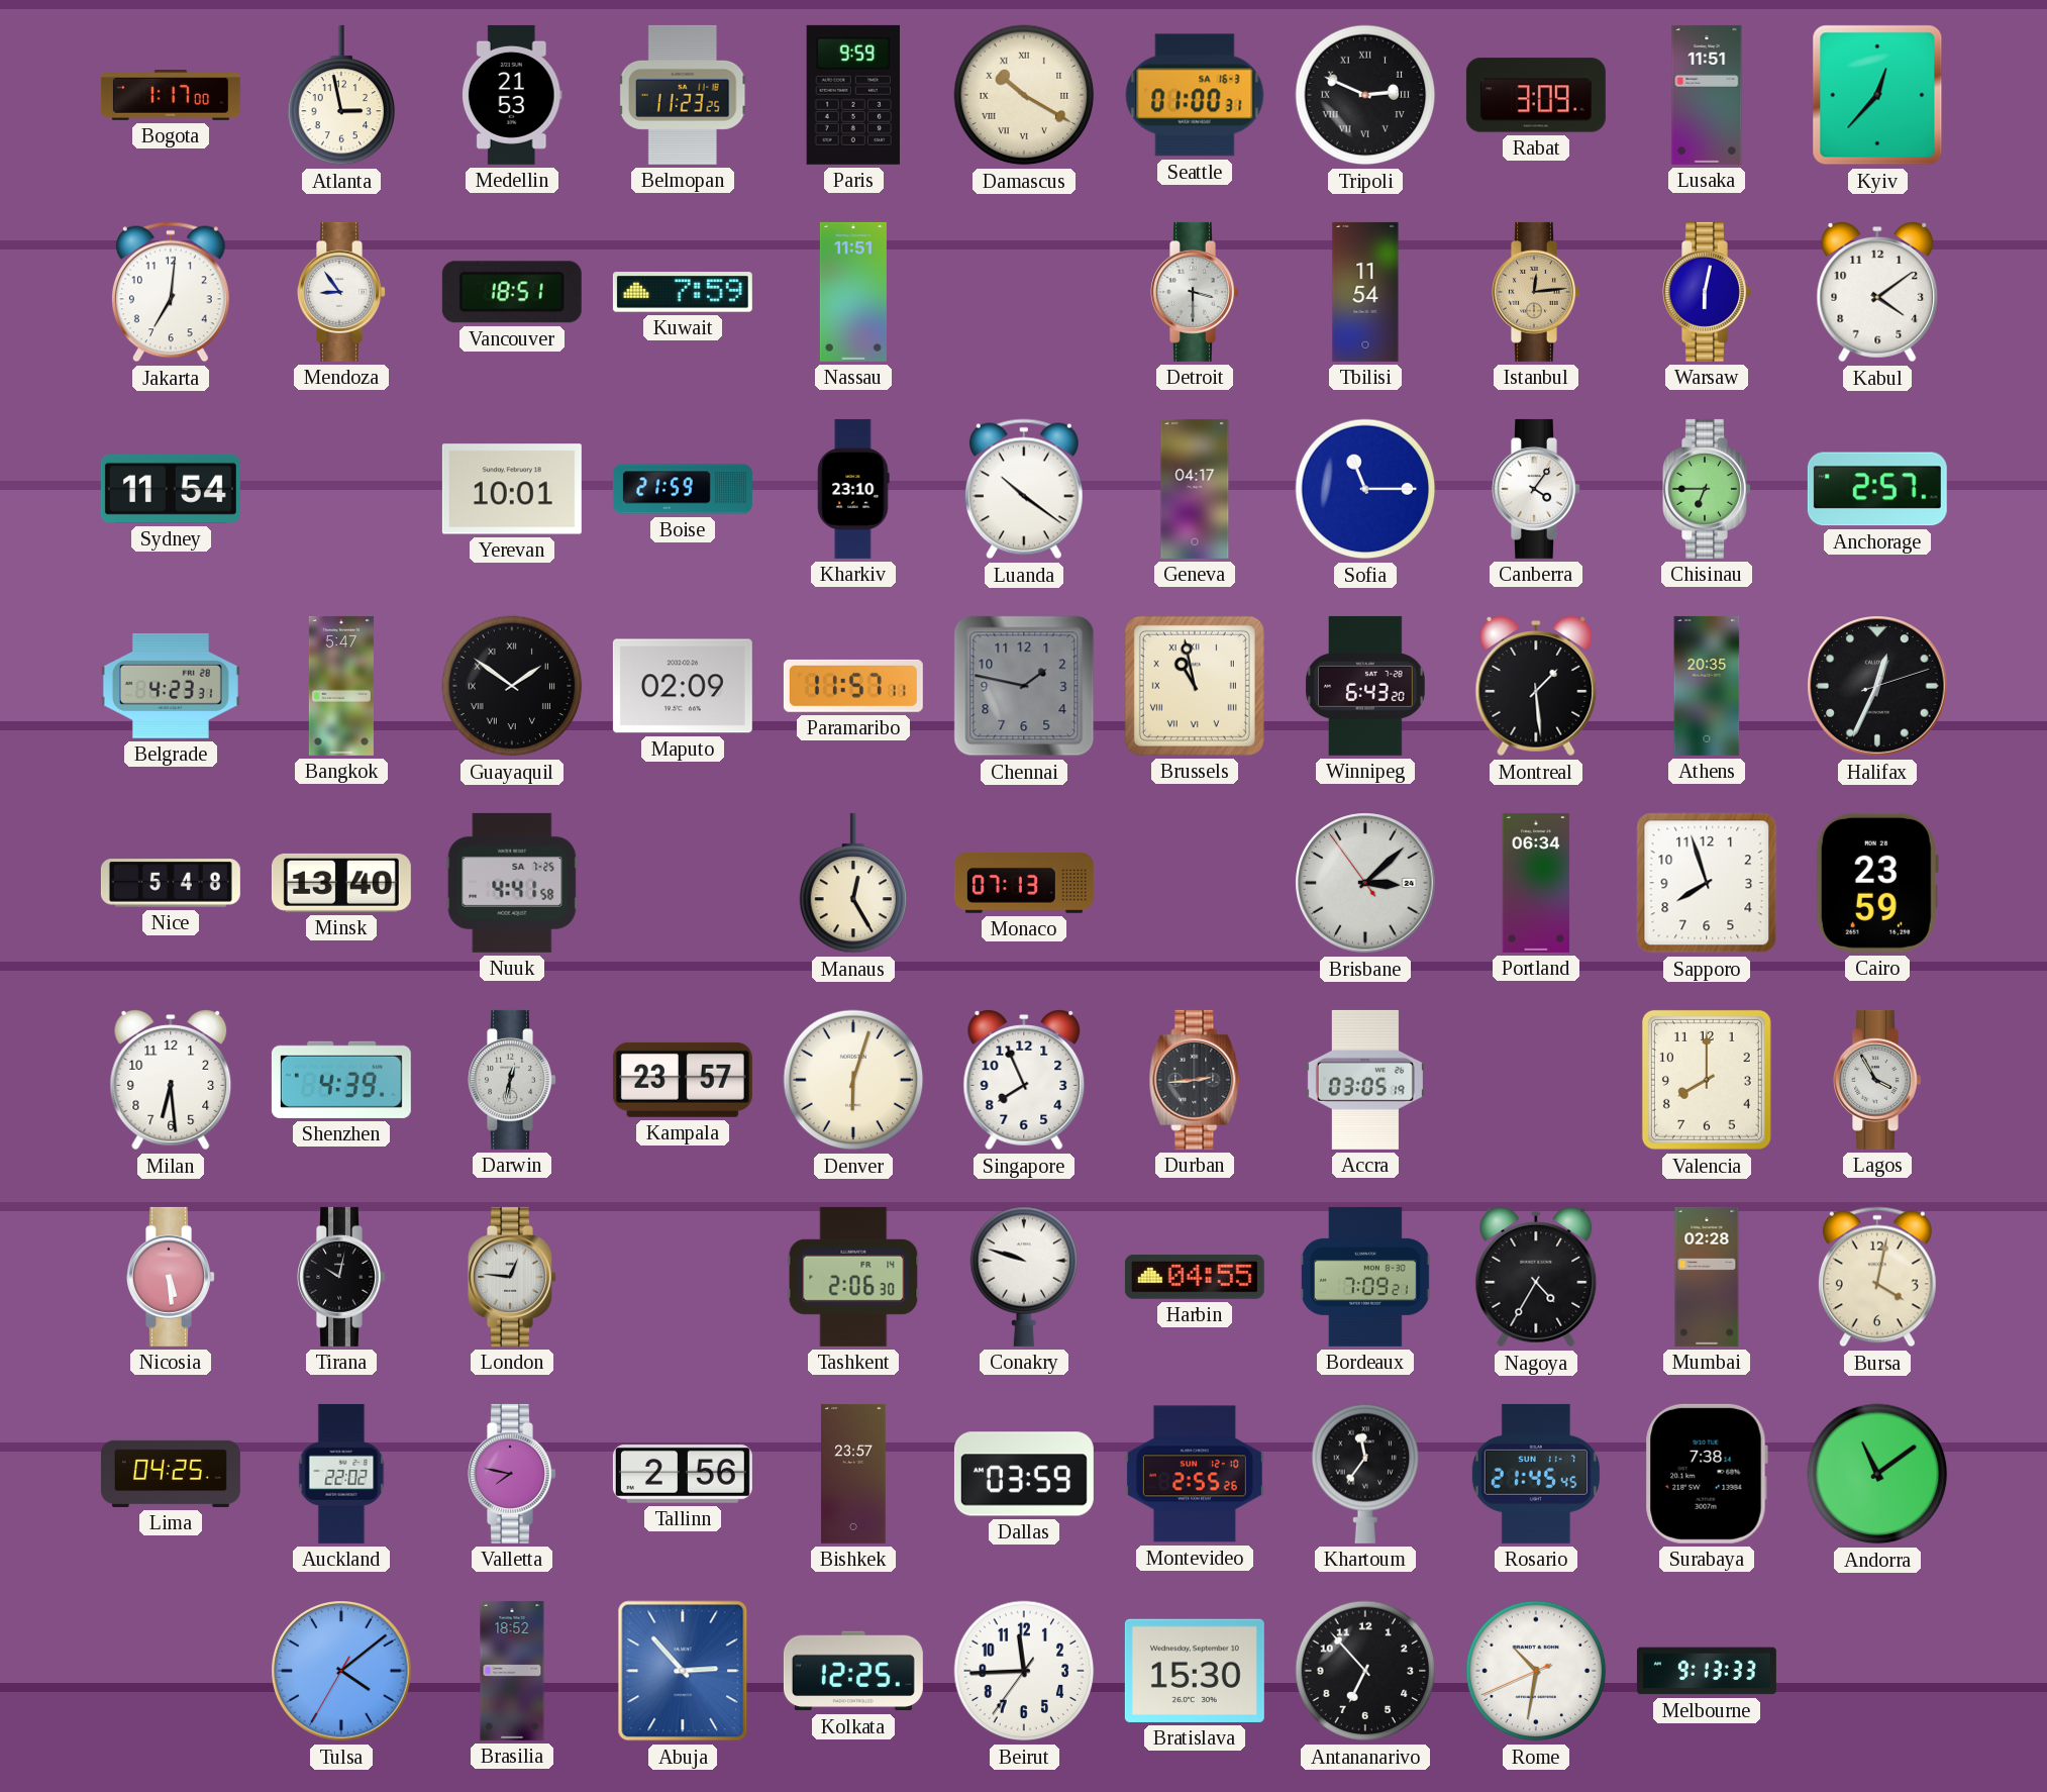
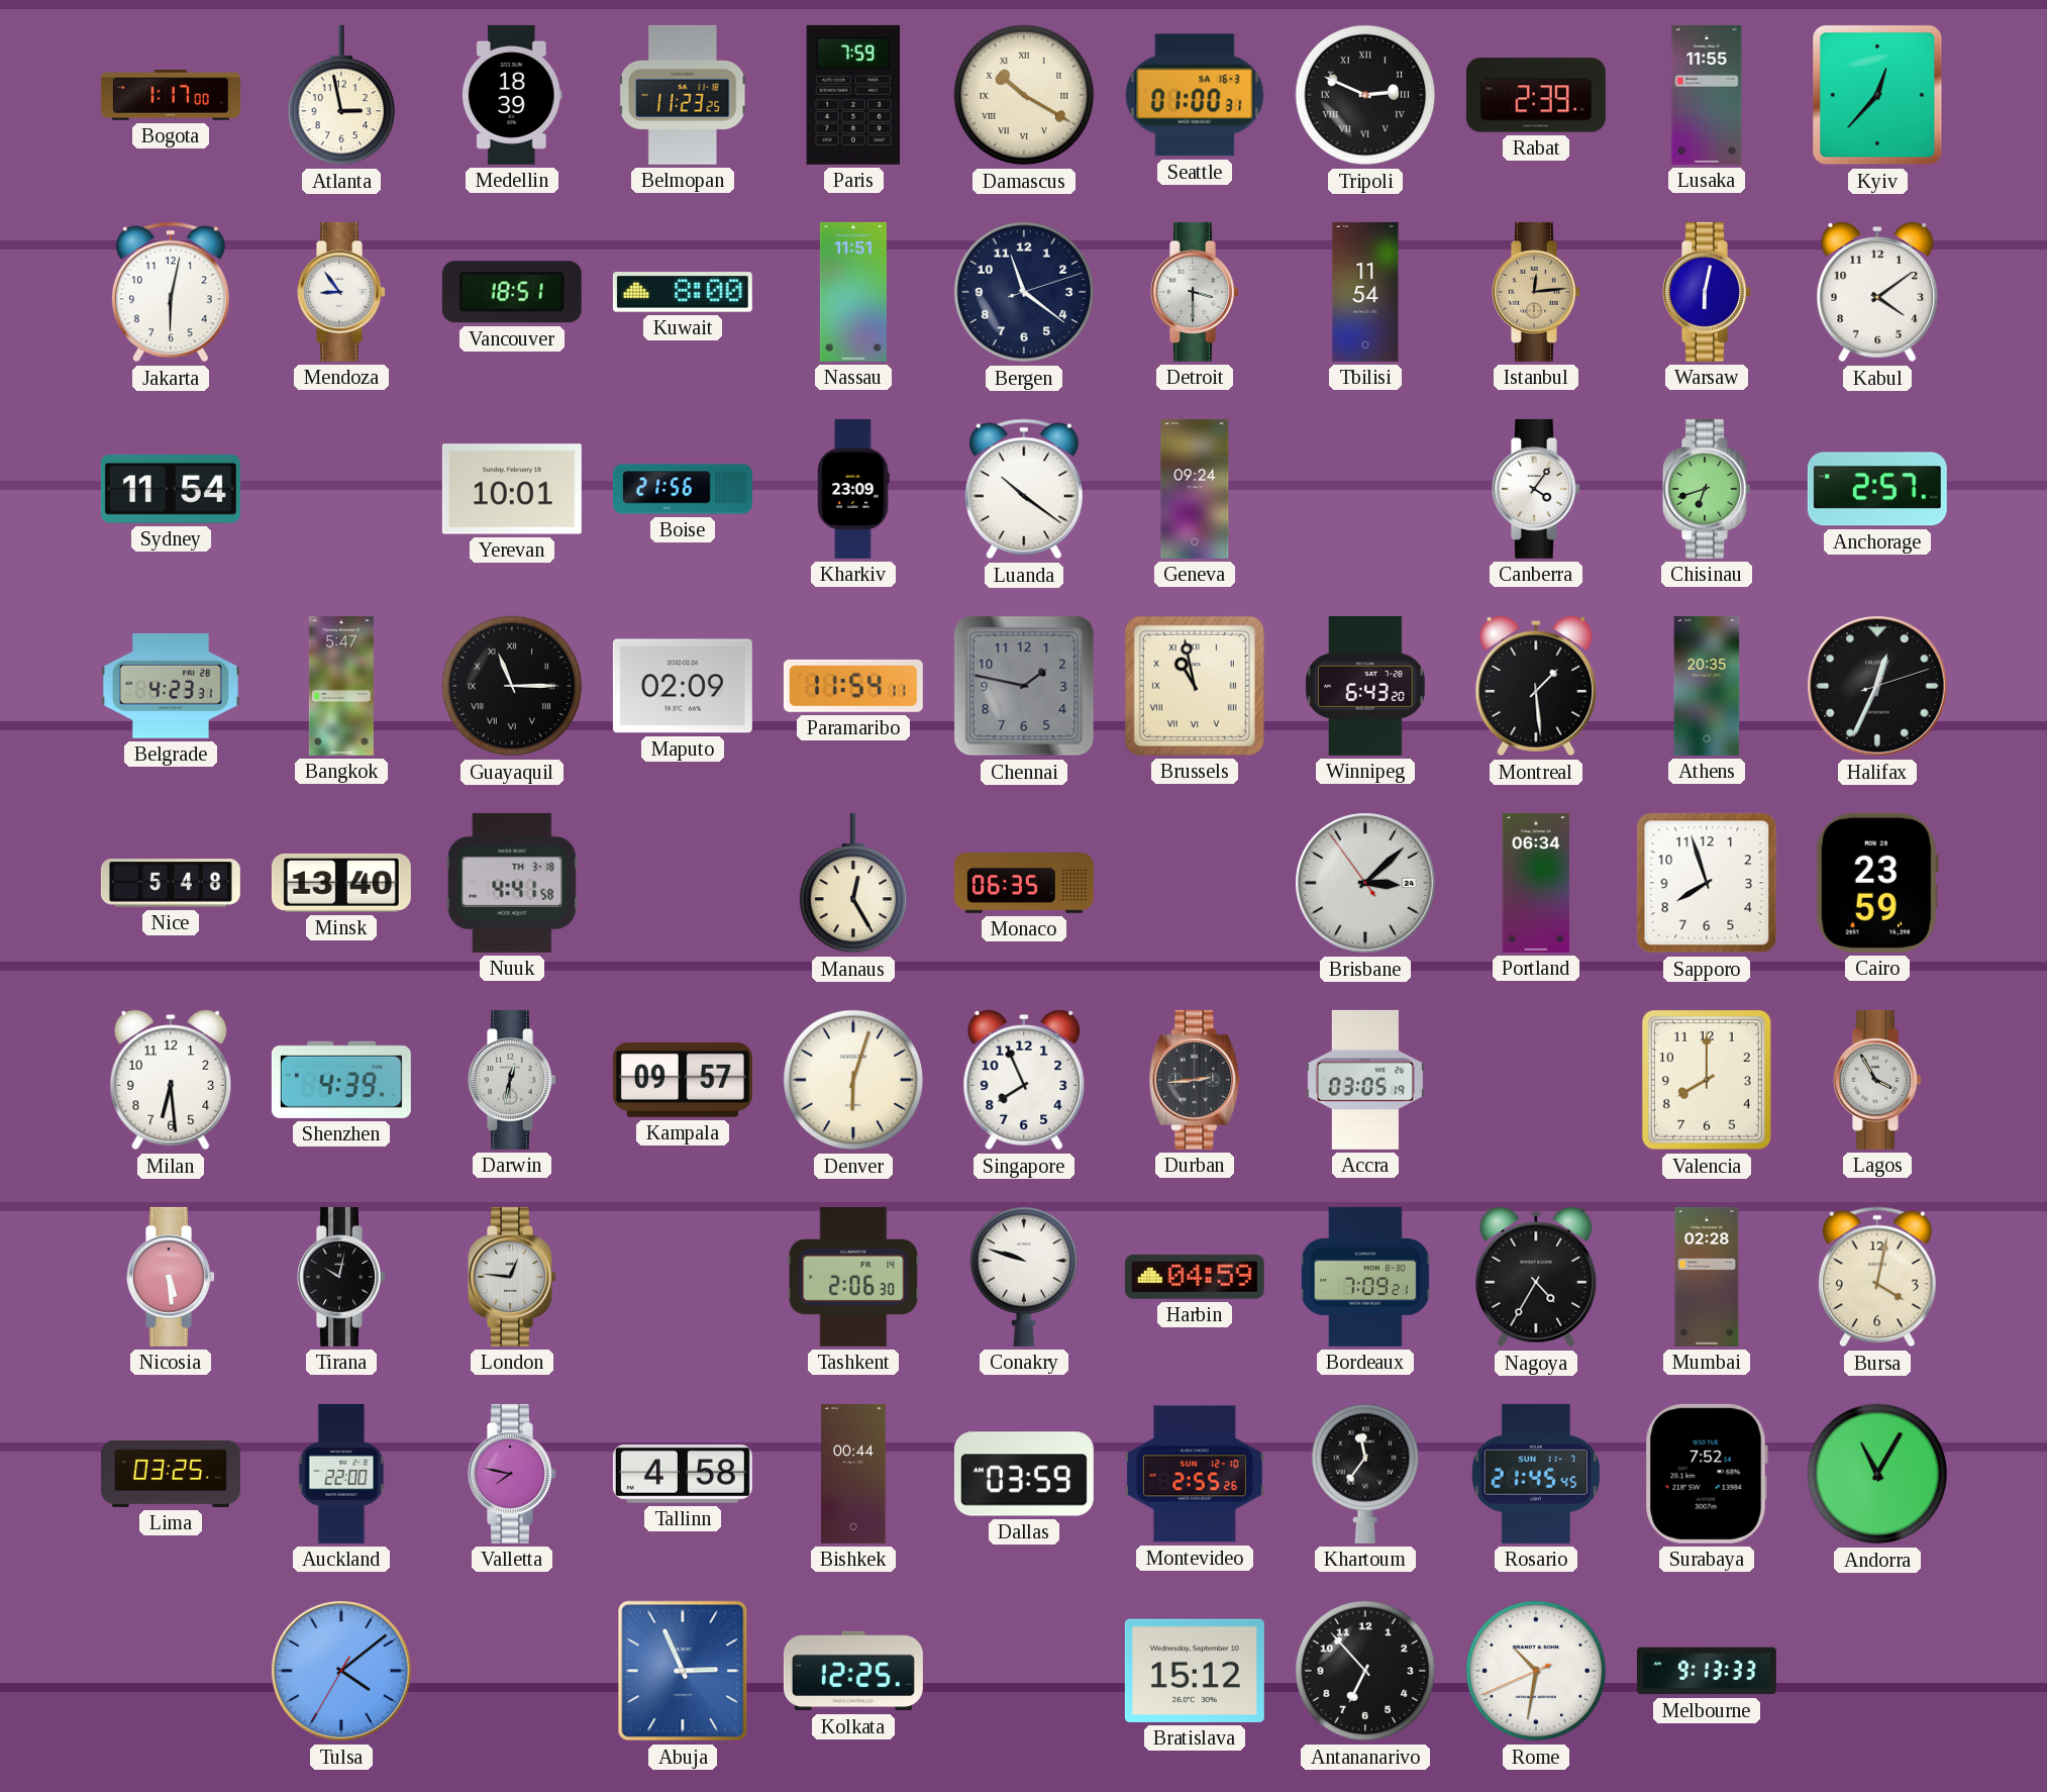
Medellin: 21:53 -> 18:39 (512, 95)
Paris: 9:59 -> 7:59 (853, 95)
Rabat: 3:09 -> 2:39 (1536, 95)
Lusaka: 11:51 -> 11:55 (1707, 95)
Jakarta: 7:01 -> 6:02 (171, 292)
Kuwait: 7:59 -> 8:00 (683, 292)
Bergen: none -> 11:21 (1024, 292)
Boise: 21:59 -> 21:56 (683, 489)
Kharkiv: 23:10 -> 23:09 (853, 489)
Geneva: 04:17 -> 09:24 (1195, 489)
Sofia: 11:15 -> none (1365, 489)
Chisinau: 6:45 -> 6:42 (1708, 489)
Guayaquil: 1:51 -> 11:15 (512, 686)
Paramaribo: 11:57 -> 11:54 (853, 686)
Nuuk date: SA 7-25 -> TH 3-18 (512, 883)
Monaco: 07:13 -> 06:35 (1024, 883)
Kampala: 23:57 -> 09:57 (683, 1080)
Harbin: 04:55 -> 04:59 (1195, 1277)
Lima: 04:25 -> 03:25 (171, 1474)
Auckland: 22:02 -> 22:00 (341, 1474)
Tallinn: 2:56 -> 4:58 (683, 1475)
Bishkek: 23:57 -> 00:44 (853, 1474)
Surabaya: 7:38 -> 7:52 (1707, 1474)
Andorra: 11:09 -> 11:05 (1877, 1474)
Brasilia: 18:52 -> none (512, 1671)
Abuja: 2:53 -> 2:56 (683, 1671)
Beirut: 11:44 -> none (1024, 1671)
Bratislava: 15:30 -> 15:12 (1195, 1671)
